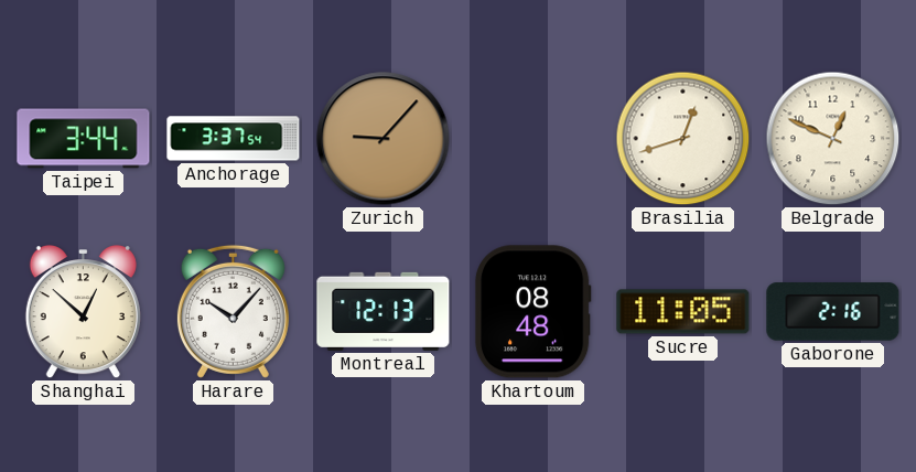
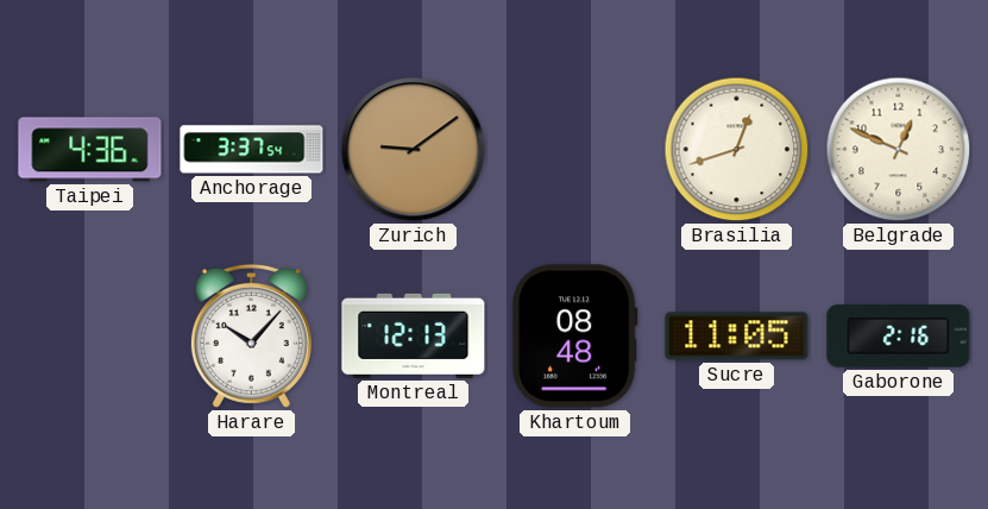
Taipei: 3:44 -> 4:36 (90, 150)
Zurich: 9:07 -> 9:09 (414, 150)
Shanghai: 12:52 -> none (83, 313)
